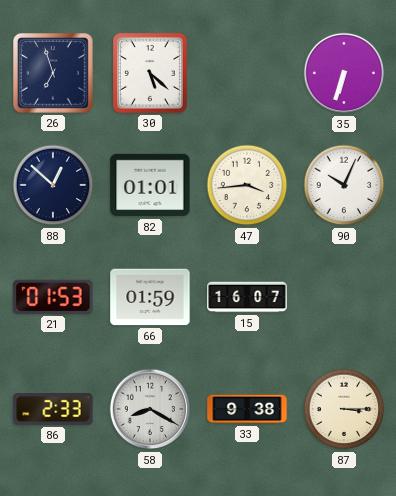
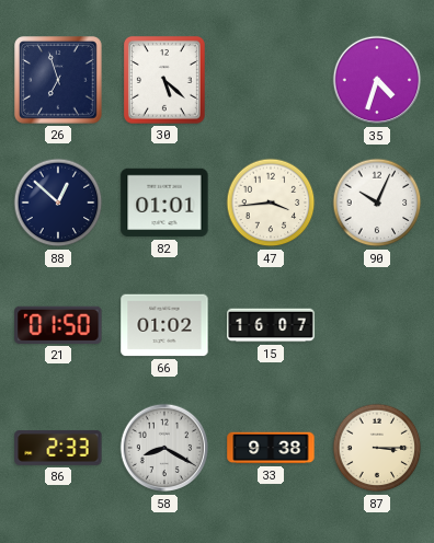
35: 6:33 -> 4:33 (377, 80)
21: 01:53 -> 01:50 (58, 325)
66: 01:59 -> 01:02 (164, 325)
